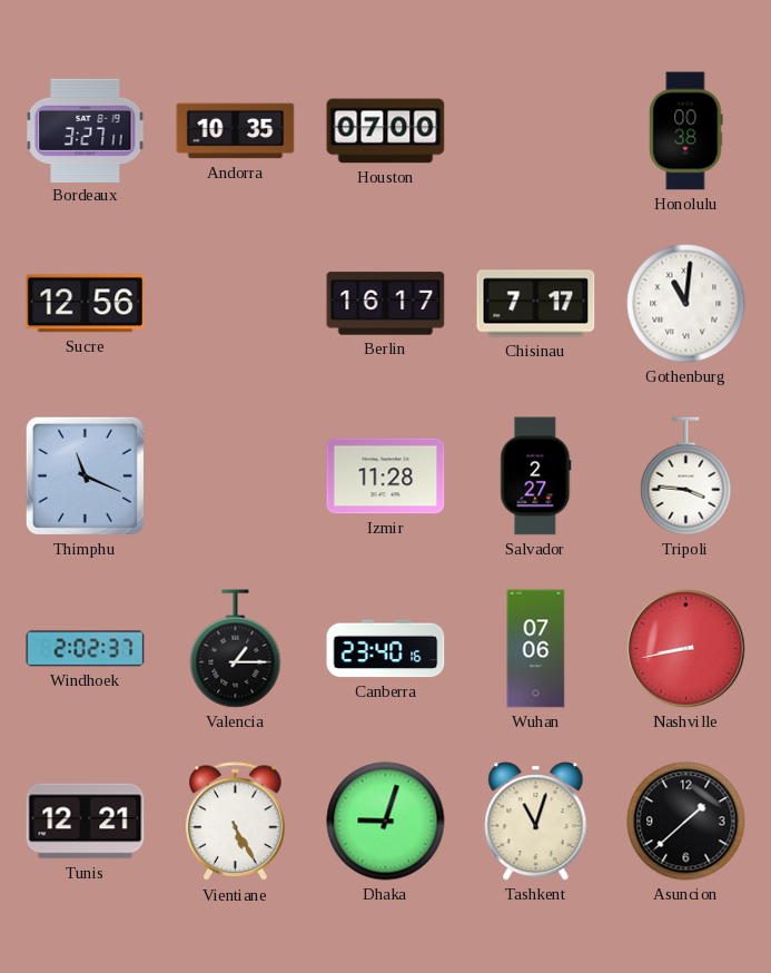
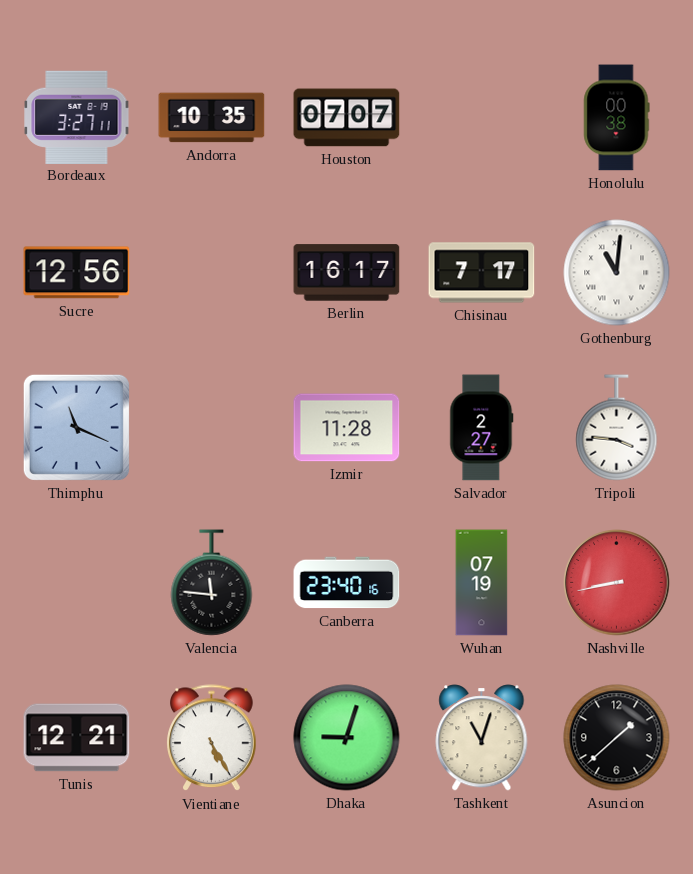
Houston: 07:00 -> 07:07 (347, 118)
Windhoek: 2:02 -> none (86, 649)
Valencia: 1:15 -> 11:46 (212, 583)
Wuhan: 07:06 -> 07:19 (482, 583)
